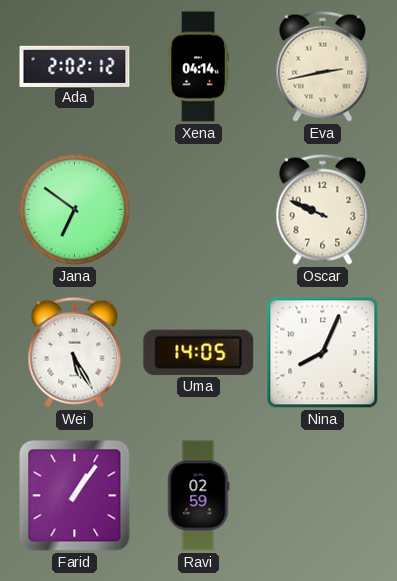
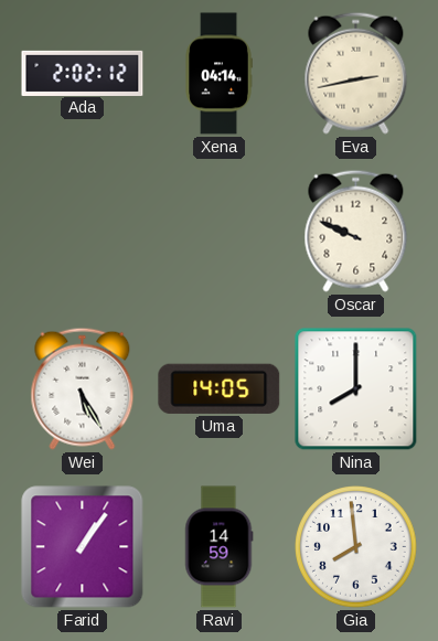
Jana: 6:51 -> none (75, 210)
Nina: 8:04 -> 8:00 (356, 389)
Ravi: 02:59 -> 14:59 (220, 547)
Gia: none -> 7:59 (356, 547)
